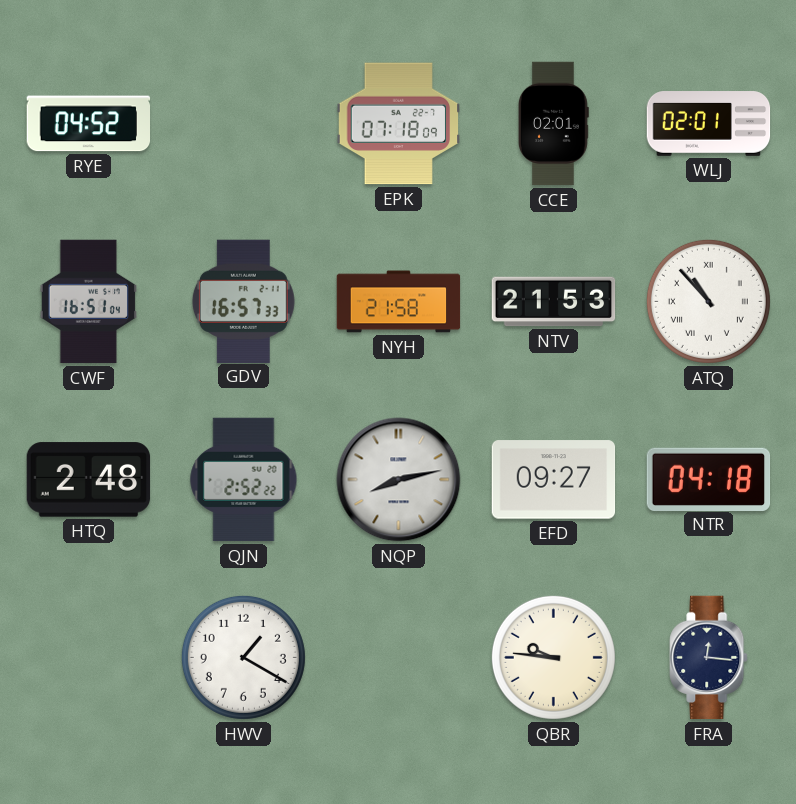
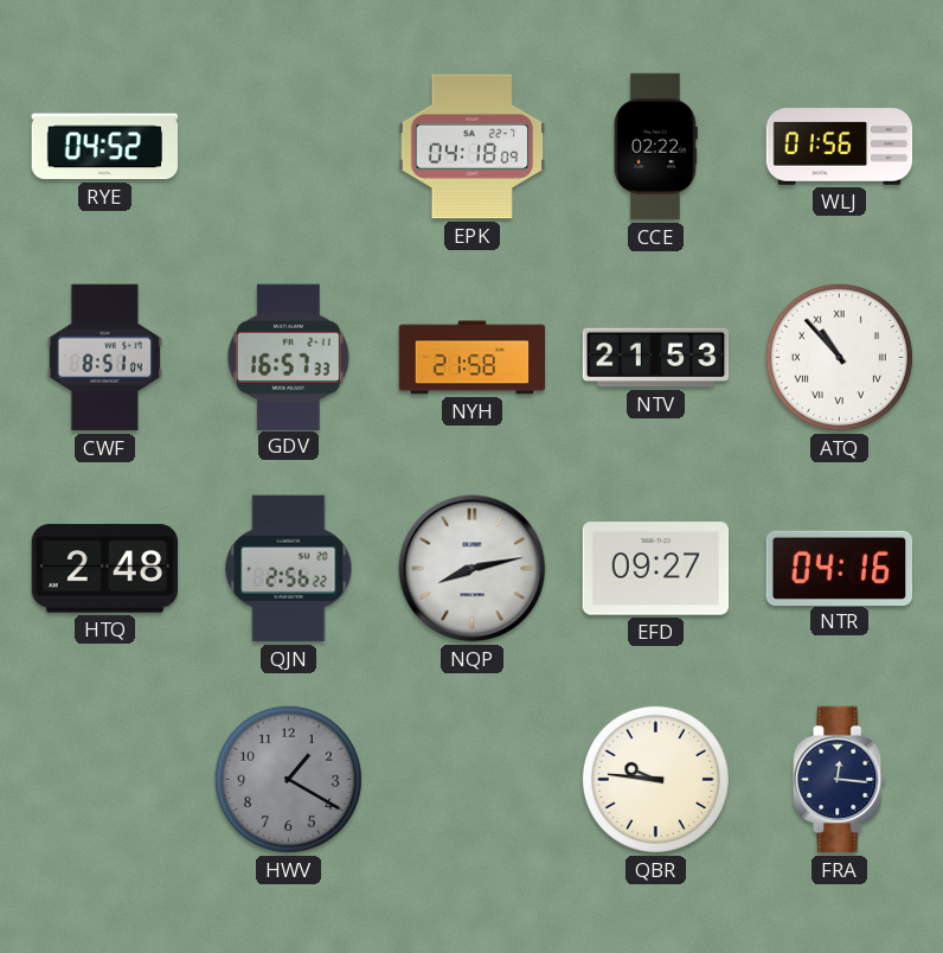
EPK: 07:18 -> 04:18 (473, 147)
CCE: 02:01 -> 02:22 (655, 147)
WLJ: 02:01 -> 01:56 (840, 147)
CWF: 16:51 -> 8:51 (104, 358)
QJN: 2:52 -> 2:56 (289, 569)
NTR: 04:18 -> 04:16 (840, 568)
HWV dial: white -> grey (288, 779)
